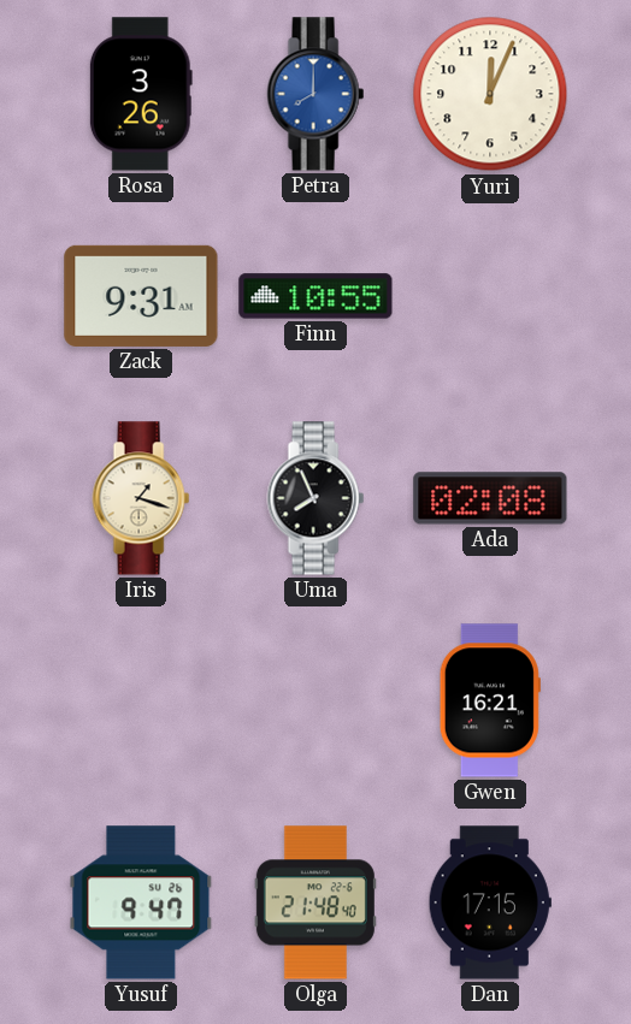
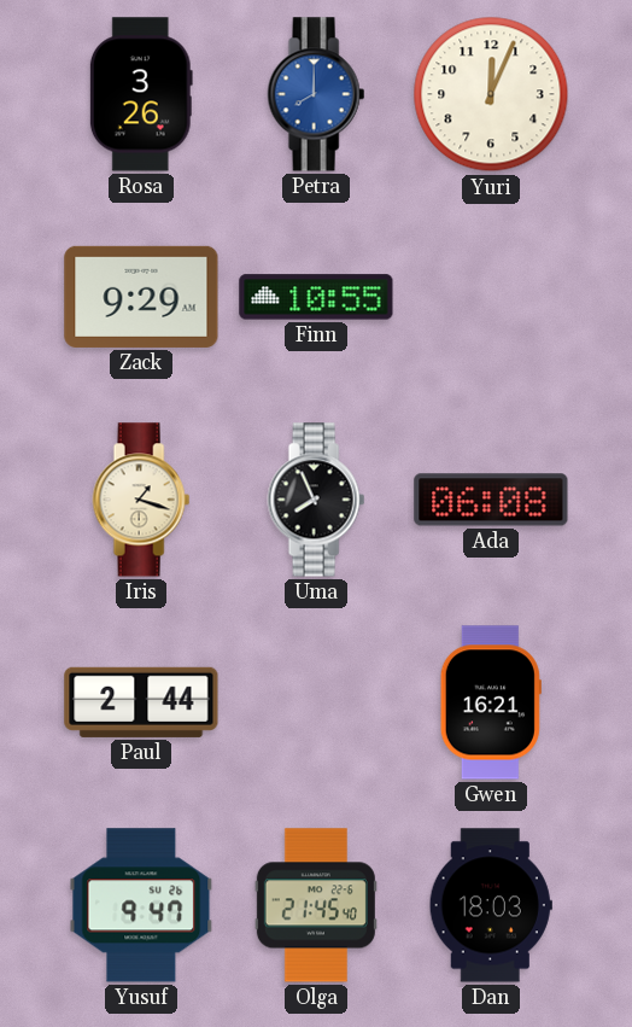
Zack: 9:31 -> 9:29 (141, 297)
Ada: 02:08 -> 06:08 (491, 500)
Paul: none -> 2:44 (141, 702)
Olga: 21:48 -> 21:45 (316, 905)
Dan: 17:15 -> 18:03 (491, 905)
